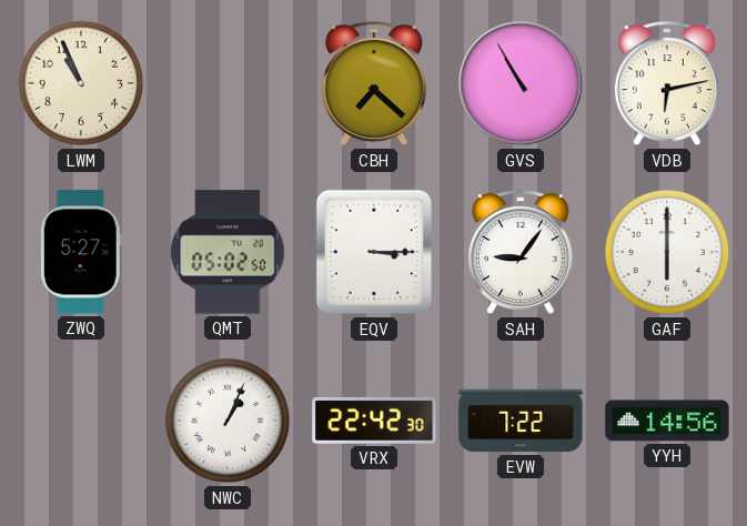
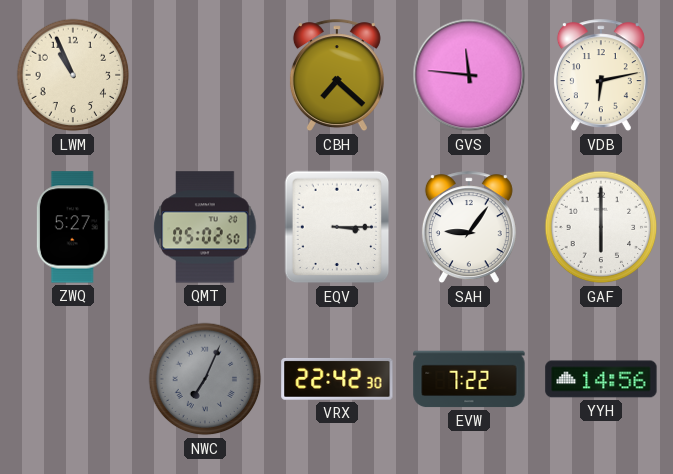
GVS: 10:55 -> 11:46 (469, 75)
NWC: 1:04 -> 7:04 (205, 379)
NWC dial: white -> grey (205, 379)
